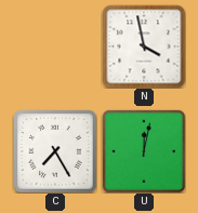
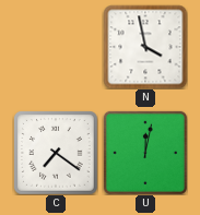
C: 7:25 -> 7:21 (56, 153)
